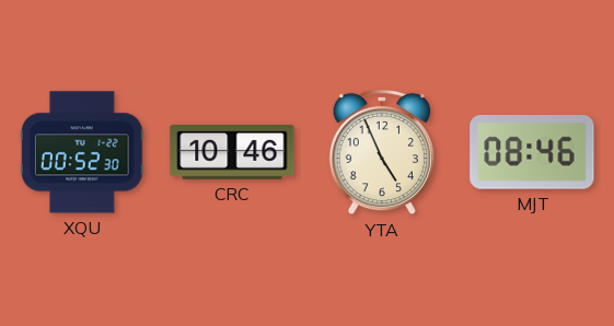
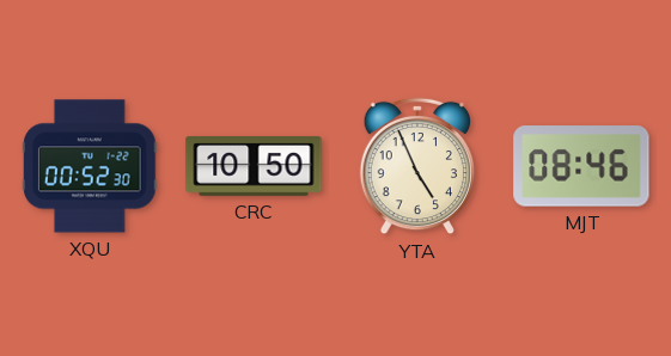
CRC: 10:46 -> 10:50 (254, 166)
